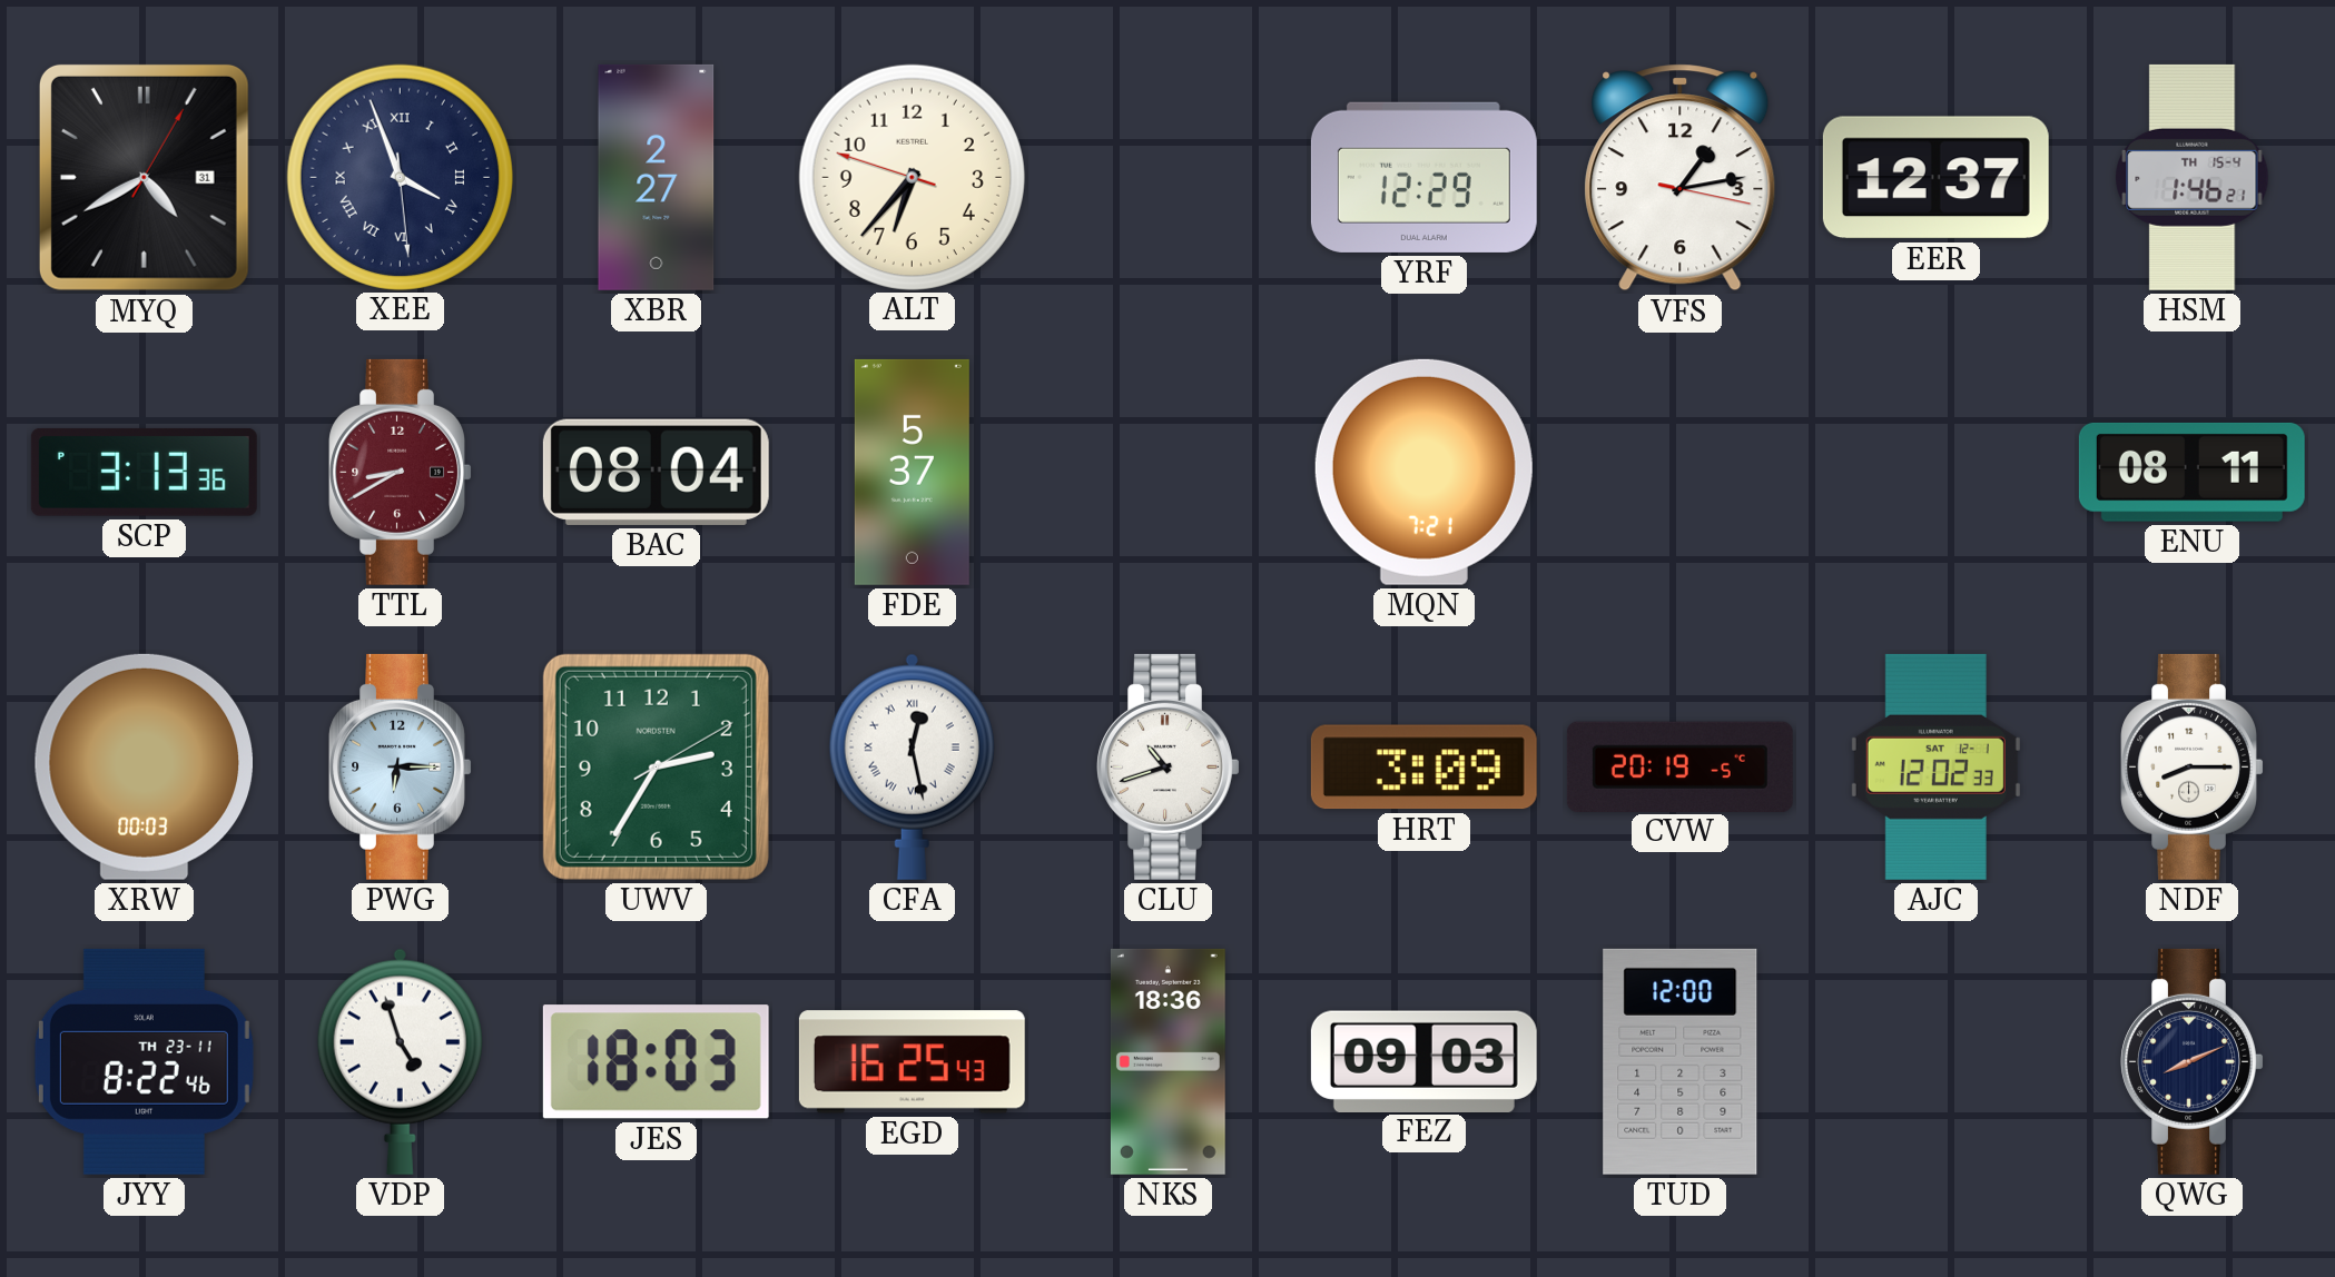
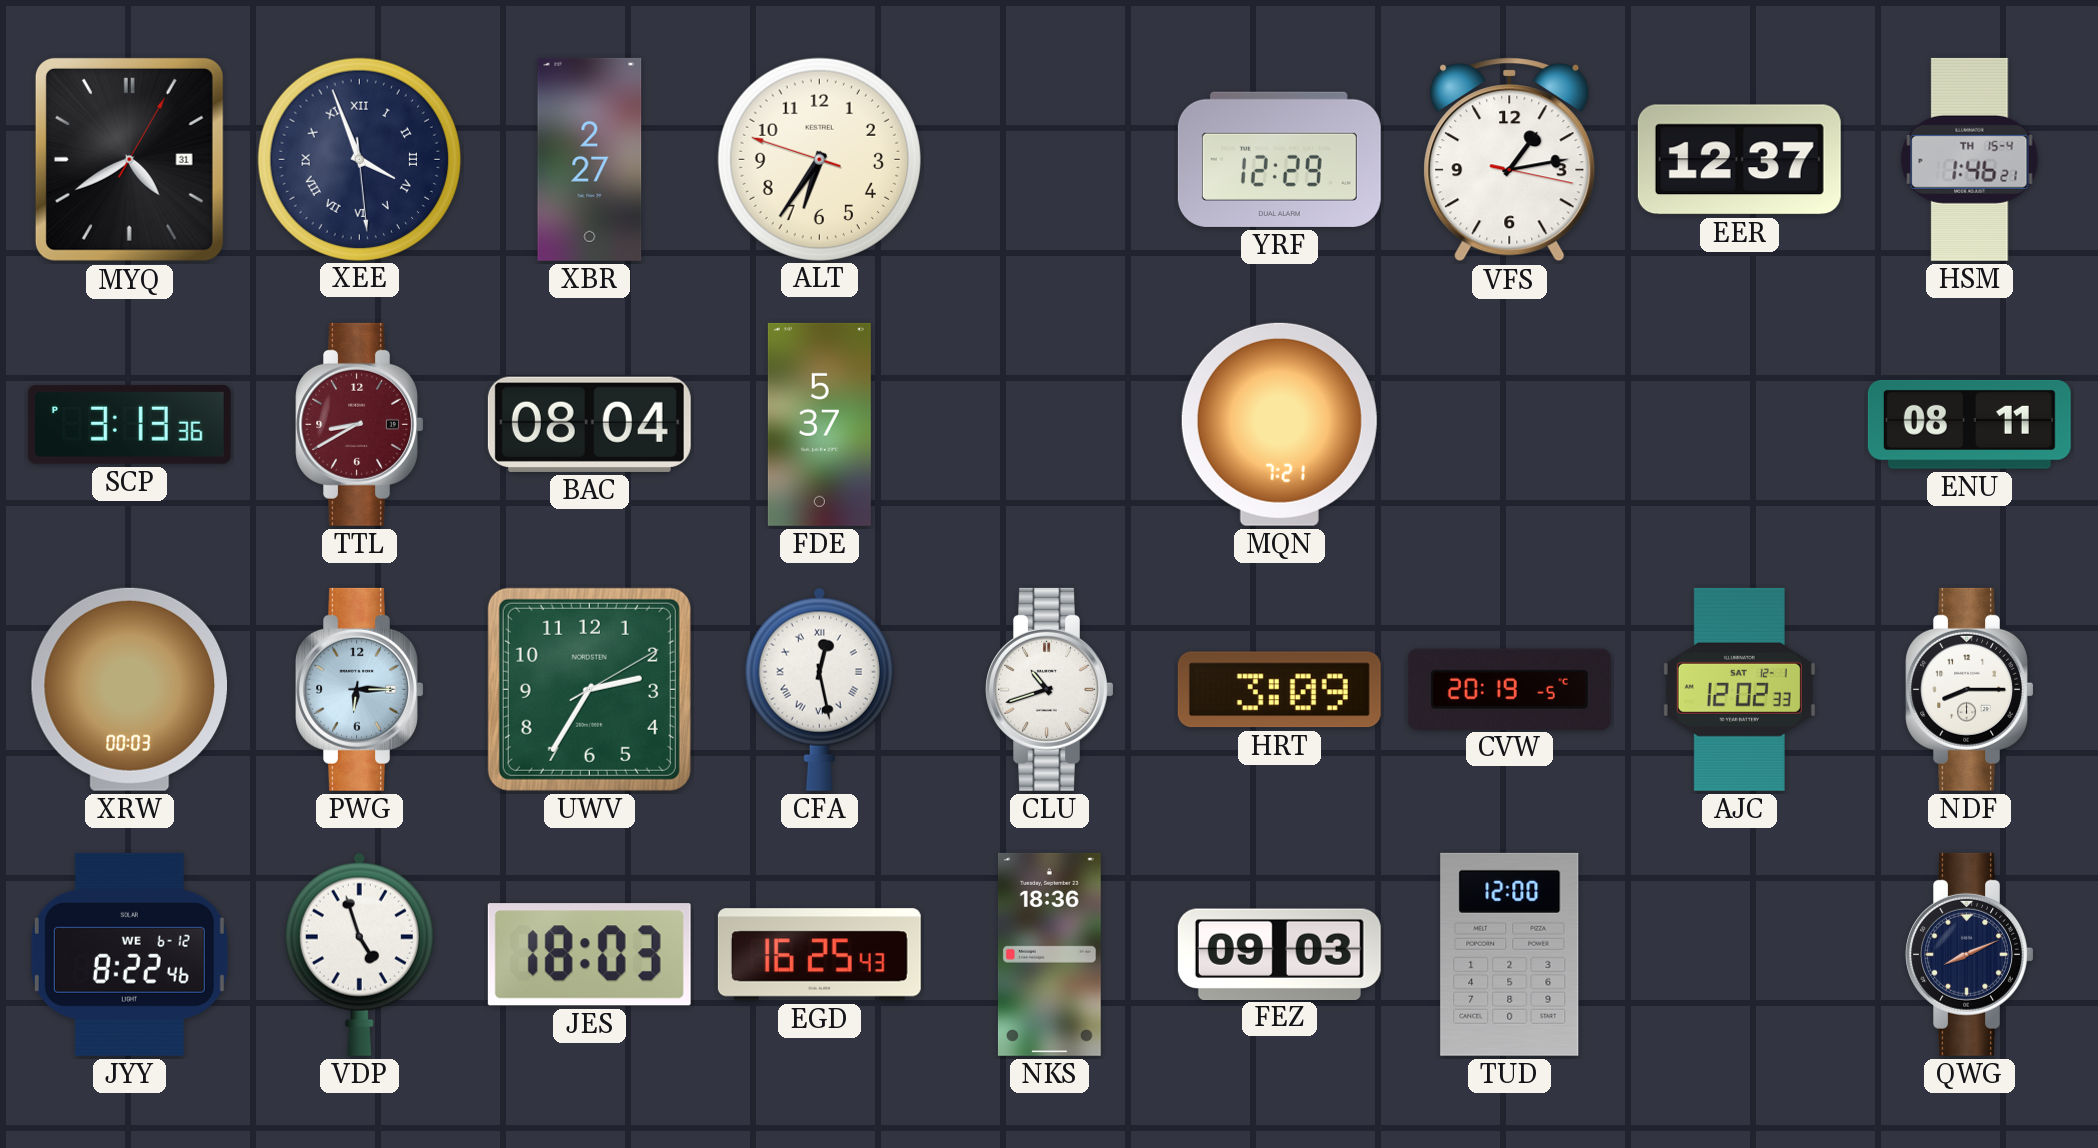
ALT: 6:36 -> 6:35 (819, 159)
JYY date: TH 23-11 -> WE 6-12 (129, 954)
